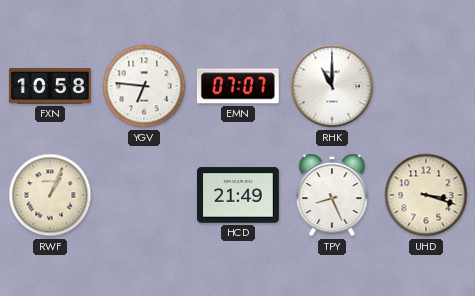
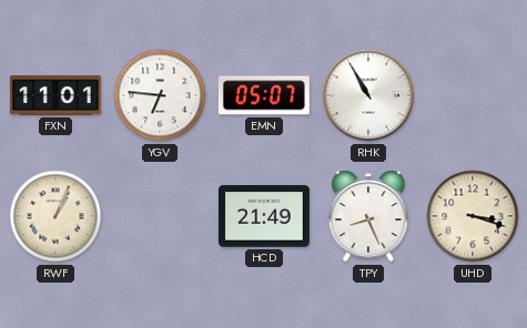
FXN: 10:58 -> 11:01 (55, 96)
EMN: 07:07 -> 05:07 (264, 95)
RHK: 11:00 -> 10:55 (368, 95)
